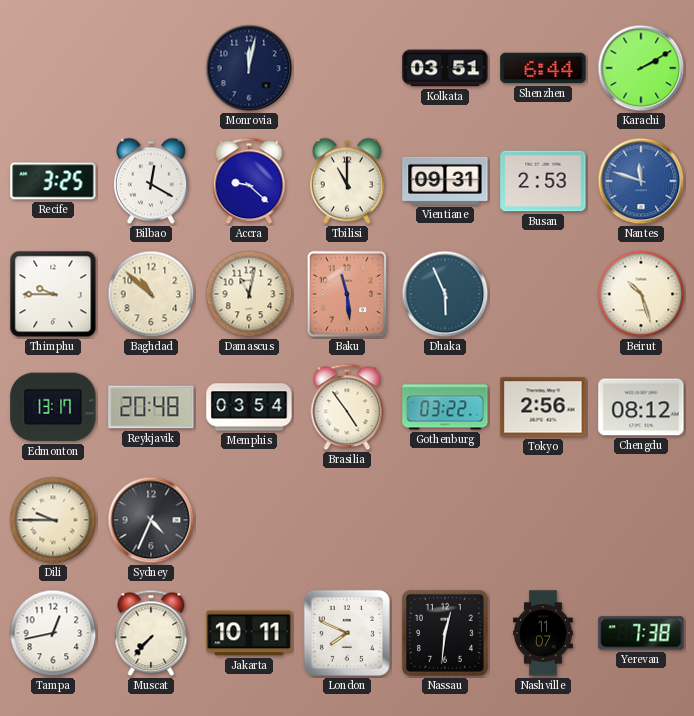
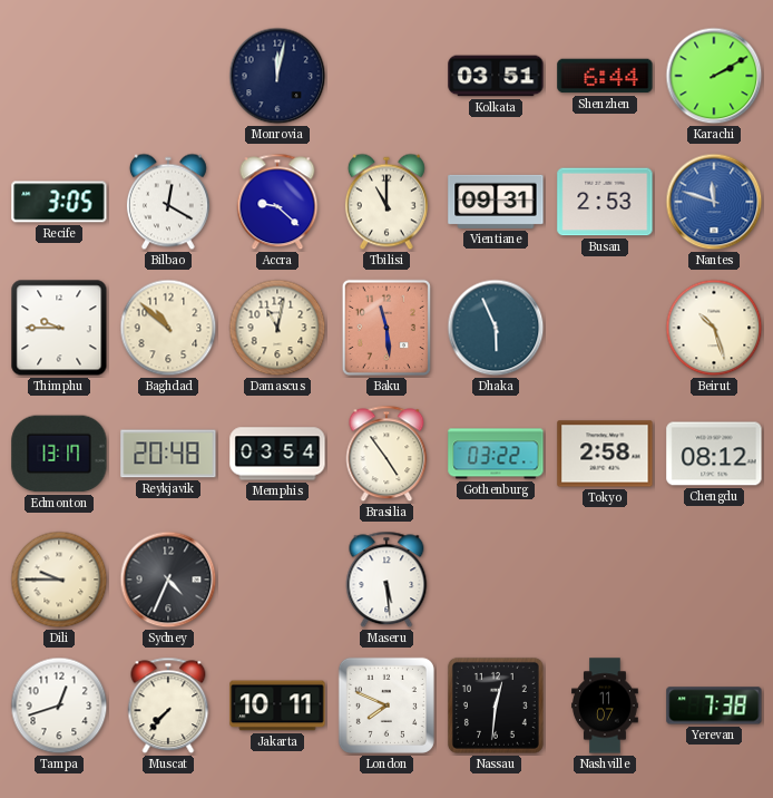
Recife: 3:25 -> 3:05 (59, 202)
Tokyo: 2:56 -> 2:58 (605, 454)
Maseru: none -> 5:29 (387, 580)
Tampa: 12:43 -> 12:42 (59, 705)
